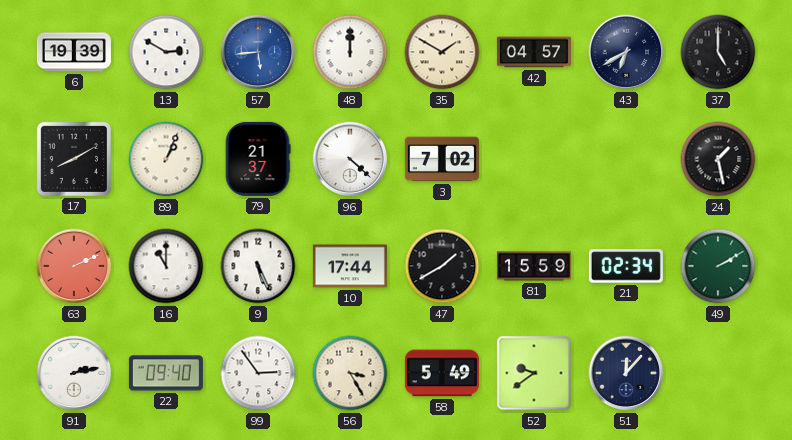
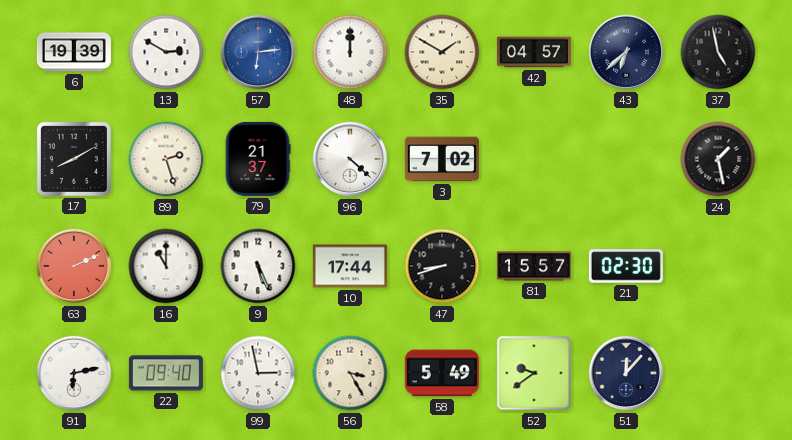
57: 5:44 -> 6:14 (258, 52)
43: 6:40 -> 6:38 (626, 52)
37: 5:00 -> 4:58 (718, 52)
89: 1:04 -> 2:27 (166, 159)
47: 1:40 -> 8:42 (442, 266)
81: 15:59 -> 15:57 (534, 266)
21: 02:34 -> 02:30 (626, 266)
49: 2:10 -> none (718, 266)
91: 2:13 -> 6:13 (74, 373)
99: 2:54 -> 2:58 (258, 373)
